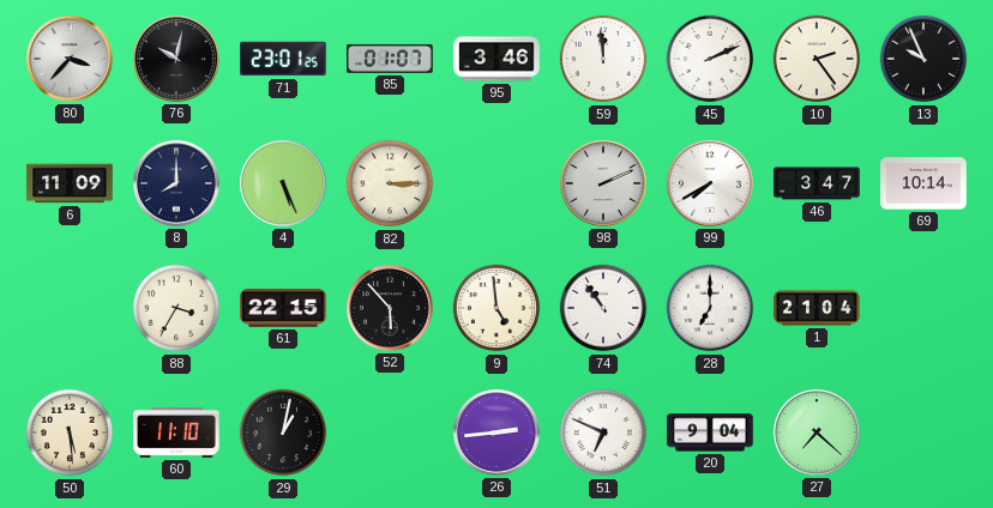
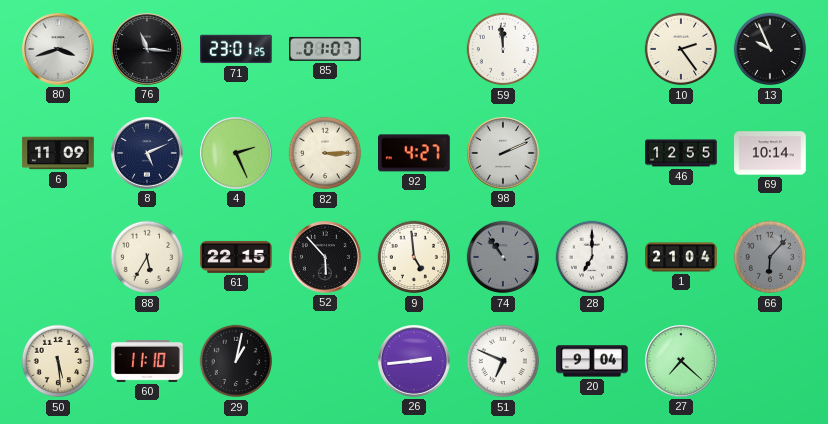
80: 3:37 -> 3:42 (59, 50)
76: 10:02 -> 11:16 (148, 50)
95: 3:46 -> none (496, 59)
45: 2:11 -> none (710, 59)
8: 8:00 -> 5:11 (148, 154)
4: 5:26 -> 2:26 (237, 154)
92: none -> 4:27 (415, 153)
99: 7:40 -> none (711, 185)
46: 3:47 -> 12:55 (681, 153)
88: 3:35 -> 5:35 (147, 257)
74 dial: white -> grey (503, 257)
66: none -> 6:07 (770, 257)
